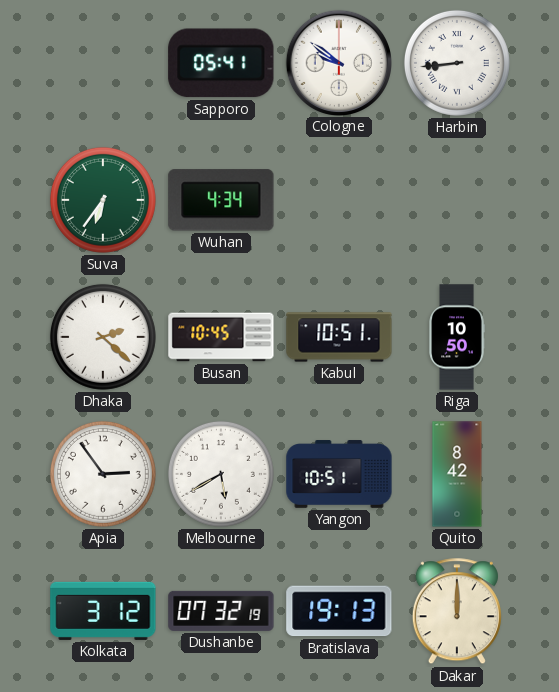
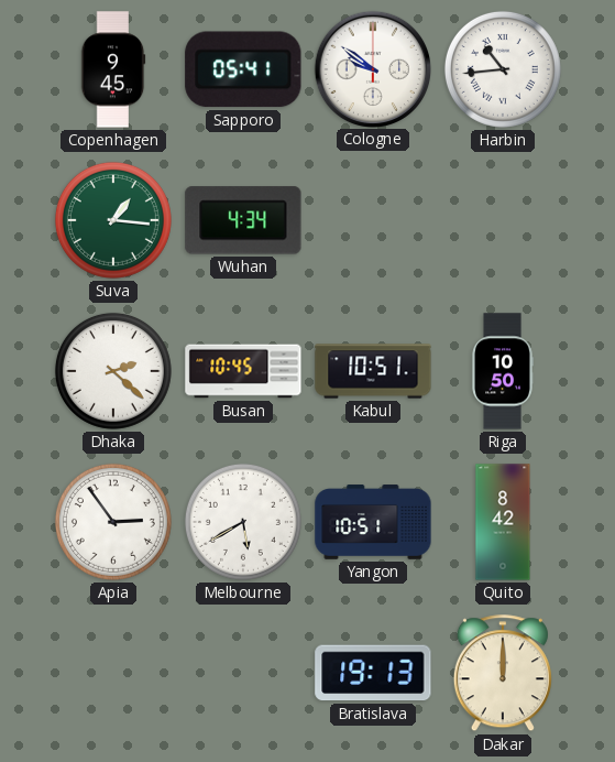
Copenhagen: none -> 9:45 (113, 69)
Harbin: 8:44 -> 10:44 (503, 69)
Suva: 6:36 -> 1:16 (113, 220)
Kolkata: 3:12 -> none (103, 611)
Dushanbe: 07:32 -> none (221, 611)
